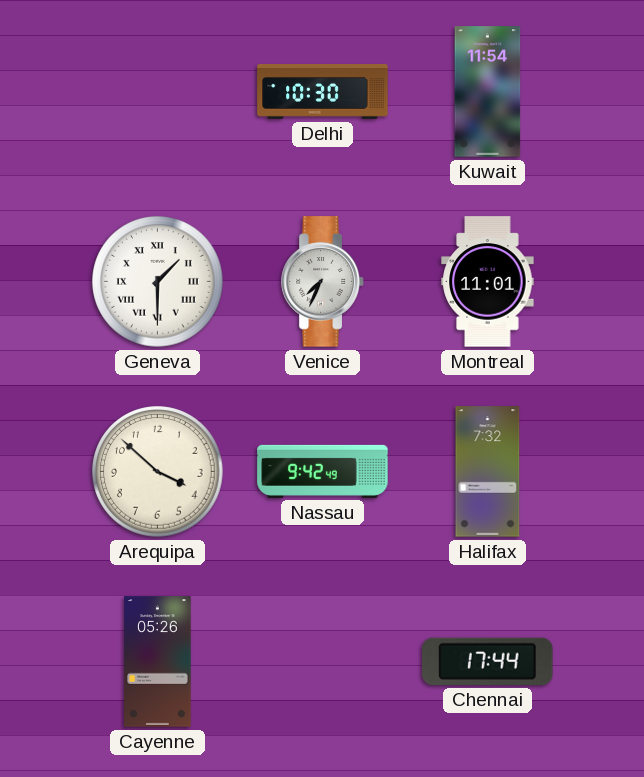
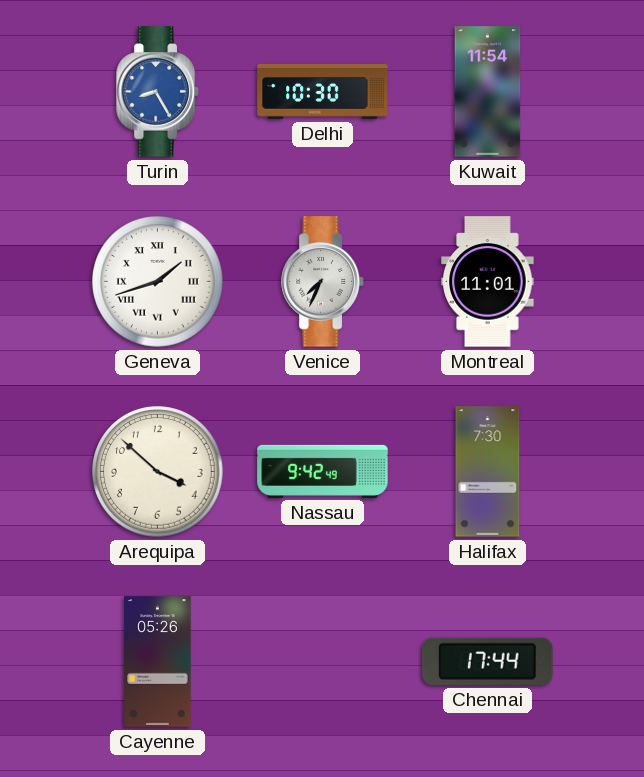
Turin: none -> 8:25 (158, 92)
Geneva: 1:30 -> 1:42 (158, 282)
Halifax: 7:32 -> 7:30 (488, 472)
